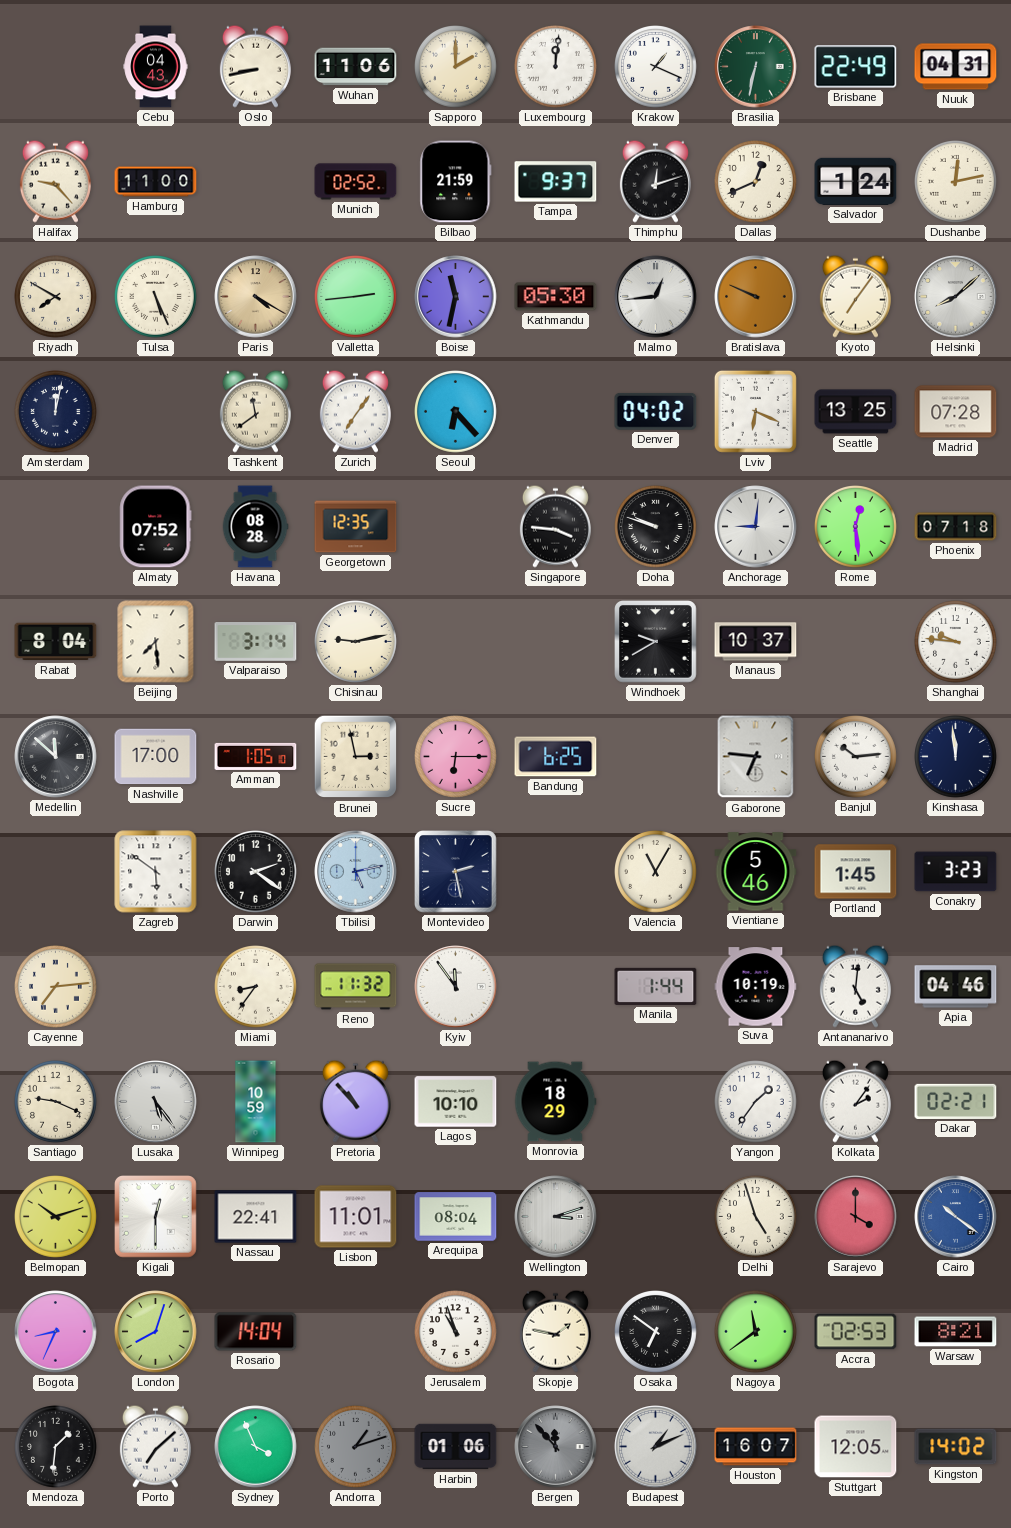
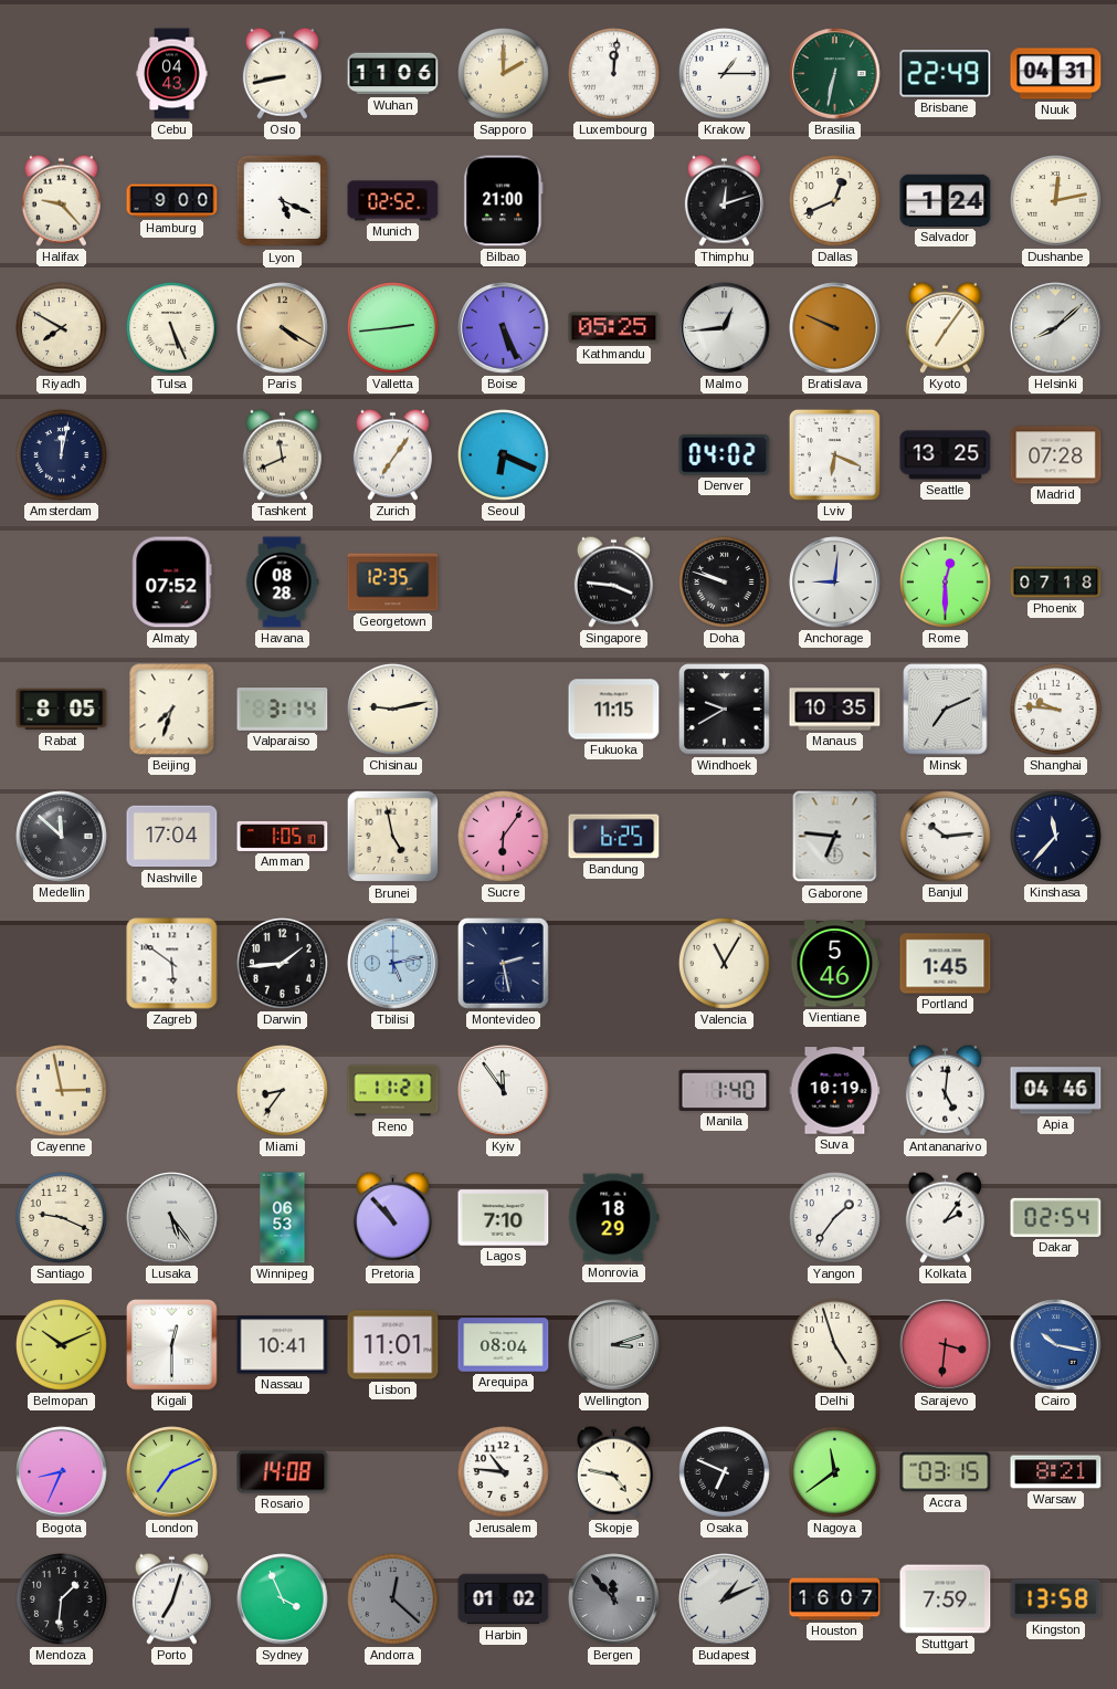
Krakow: 1:19 -> 1:15 (725, 74)
Hamburg: 11:00 -> 9:00 (172, 201)
Lyon: none -> 5:19 (283, 201)
Bilbao: 21:59 -> 21:00 (504, 201)
Tampa: 9:37 -> none (556, 182)
Boise: 11:32 -> 5:26 (504, 328)
Kathmandu: 05:30 -> 05:25 (614, 328)
Tashkent: 11:39 -> 11:41 (282, 454)
Seoul: 6:23 -> 6:19 (504, 455)
Rome: 12:29 -> 12:30 (946, 583)
Rabat: 8:04 -> 8:05 (62, 710)
Beijing: 7:29 -> 7:33 (172, 710)
Fukuoka: none -> 11:15 (614, 710)
Manaus: 10:37 -> 10:35 (835, 710)
Minsk: none -> 7:11 (946, 710)
Nashville: 17:00 -> 17:04 (172, 837)
Brunei: 2:58 -> 4:58 (393, 837)
Sucre: 6:15 -> 6:06 (504, 837)
Kinshasa: 11:59 -> 11:37 (1056, 837)
Darwin: 2:21 -> 1:44 (283, 964)
Conakry: 3:23 -> none (956, 872)
Cayenne: 7:14 -> 2:58 (62, 1091)
Reno: 11:32 -> 11:21 (393, 1091)
Manila: 1:44 -> 1:40 (725, 1090)
Winnipeg: 10:59 -> 06:53 (283, 1218)
Lagos: 10:10 -> 7:10 (504, 1218)
Dakar: 02:21 -> 02:54 (1056, 1217)
Belmopan: 10:12 -> 10:11 (62, 1345)
Nassau: 22:41 -> 10:41 (283, 1345)
Sarajevo: 4:00 -> 3:31 (946, 1345)
Cairo: 10:21 -> 10:17 (1056, 1345)
London: 8:03 -> 7:11 (172, 1472)
Rosario: 14:04 -> 14:08 (283, 1472)
Jerusalem: 10:57 -> 10:46 (504, 1472)
Skopje: 1:47 -> 4:47 (613, 1471)
Osaka: 6:51 -> 6:49 (725, 1472)
Accra: 02:53 -> 03:15 (946, 1472)
Porto: 7:08 -> 7:03 (171, 1598)
Andorra: 1:12 -> 12:22 (393, 1599)
Harbin: 01:06 -> 01:02 (504, 1599)
Stuttgart: 12:05 -> 7:59 (946, 1599)
Kingston: 14:02 -> 13:58 (1056, 1599)
